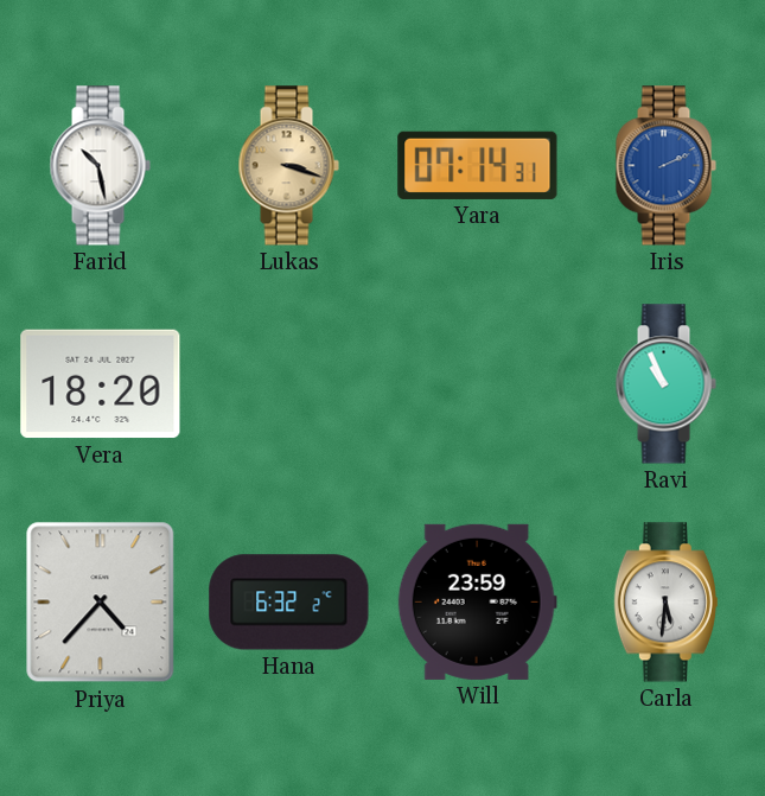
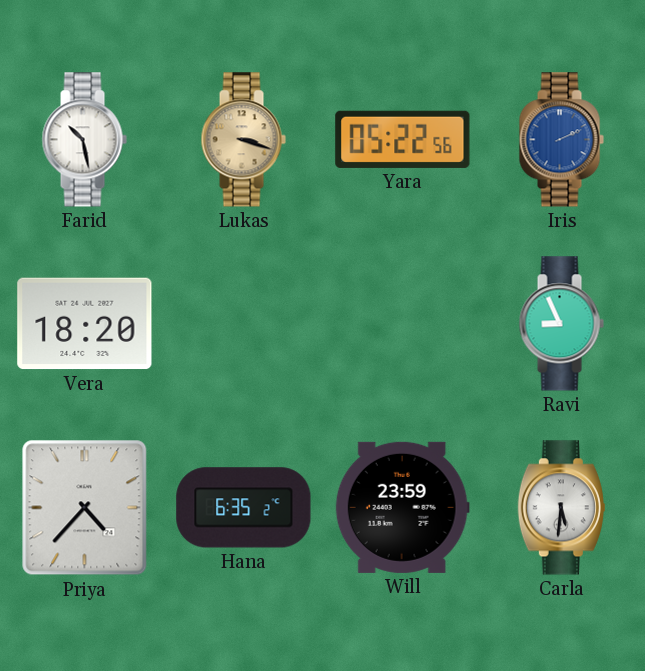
Yara: 07:14 -> 05:22 (403, 139)
Ravi: 10:56 -> 8:56 (561, 324)
Hana: 6:32 -> 6:35 (244, 508)
